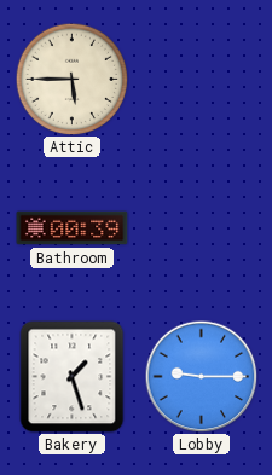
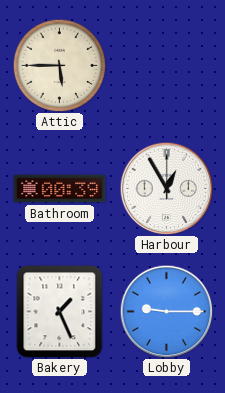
Harbour: none -> 12:55 (166, 188)
Bakery: 1:27 -> 1:26 (60, 312)
